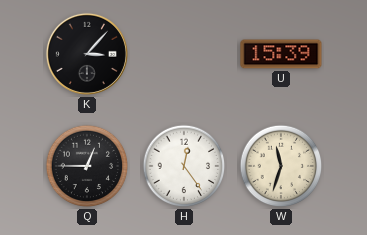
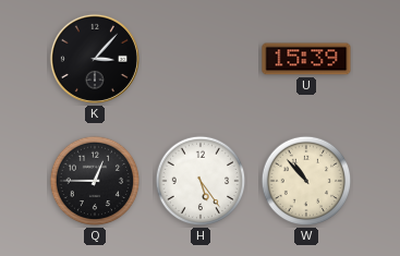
H: 12:24 -> 5:24 (201, 181)
W: 11:33 -> 10:53 (306, 181)
